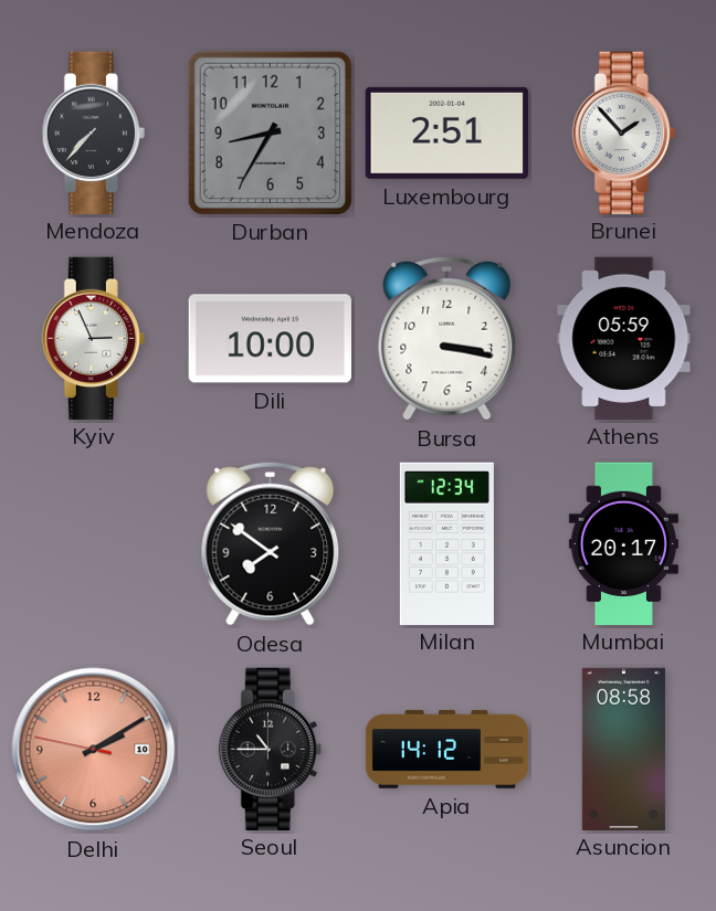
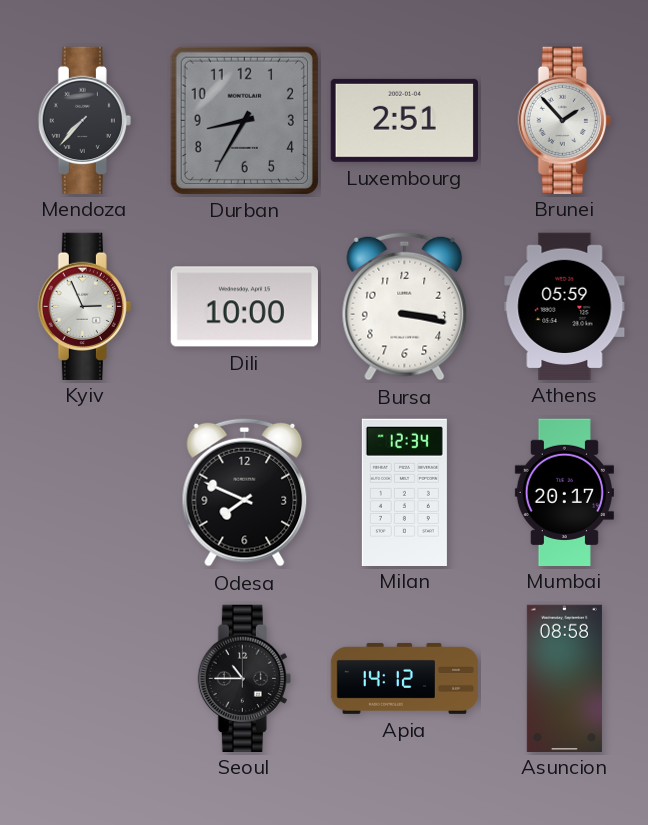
Odesa: 7:51 -> 7:49 (245, 492)
Delhi: 2:09 -> none (94, 750)
